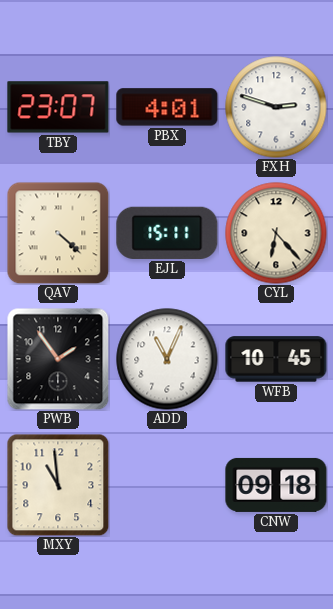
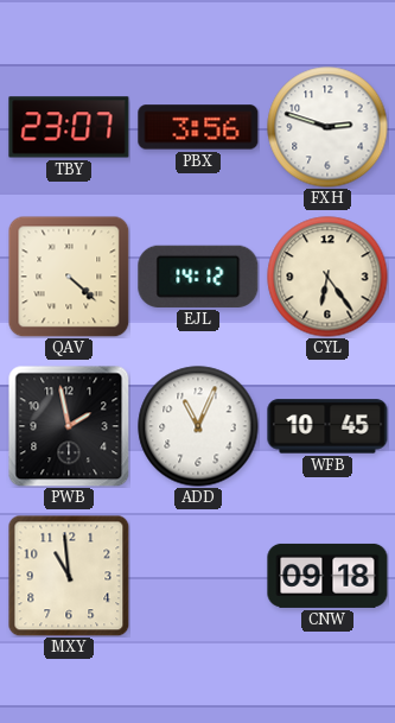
PBX: 4:01 -> 3:56 (198, 127)
EJL: 15:11 -> 14:12 (198, 277)
CYL: 6:23 -> 6:24 (327, 277)
PWB: 1:54 -> 1:58 (69, 426)
